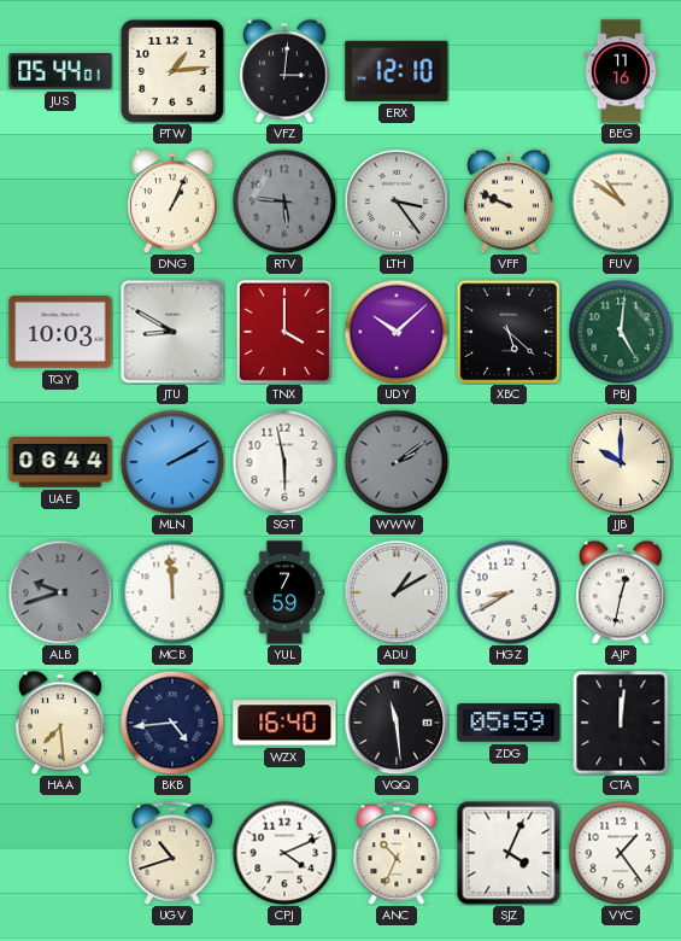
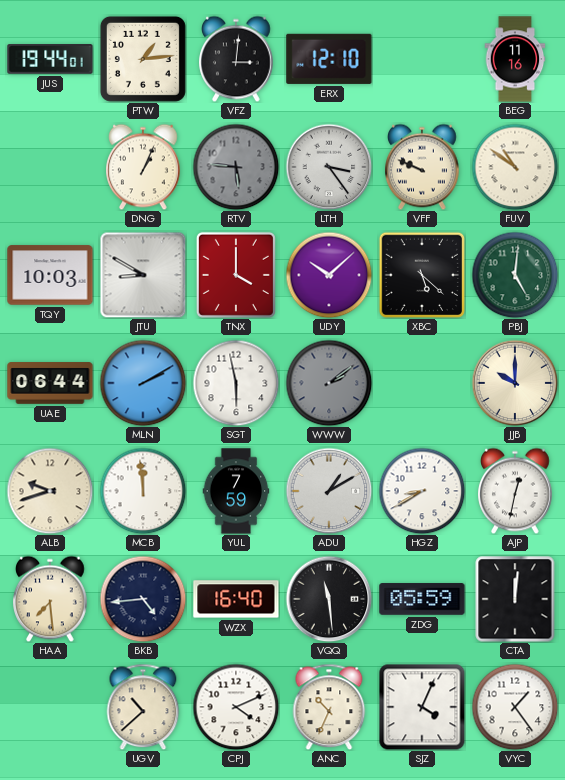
JUS: 05:44 -> 19:44 (50, 59)
ALB dial: grey -> cream (50, 491)
UGV: 10:42 -> 10:38 (143, 707)
